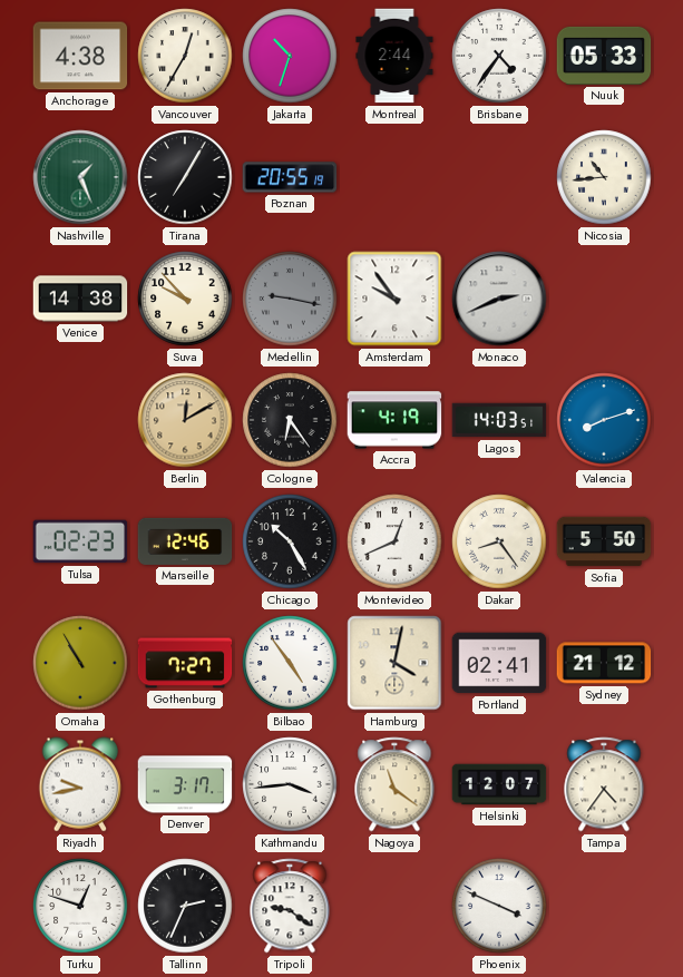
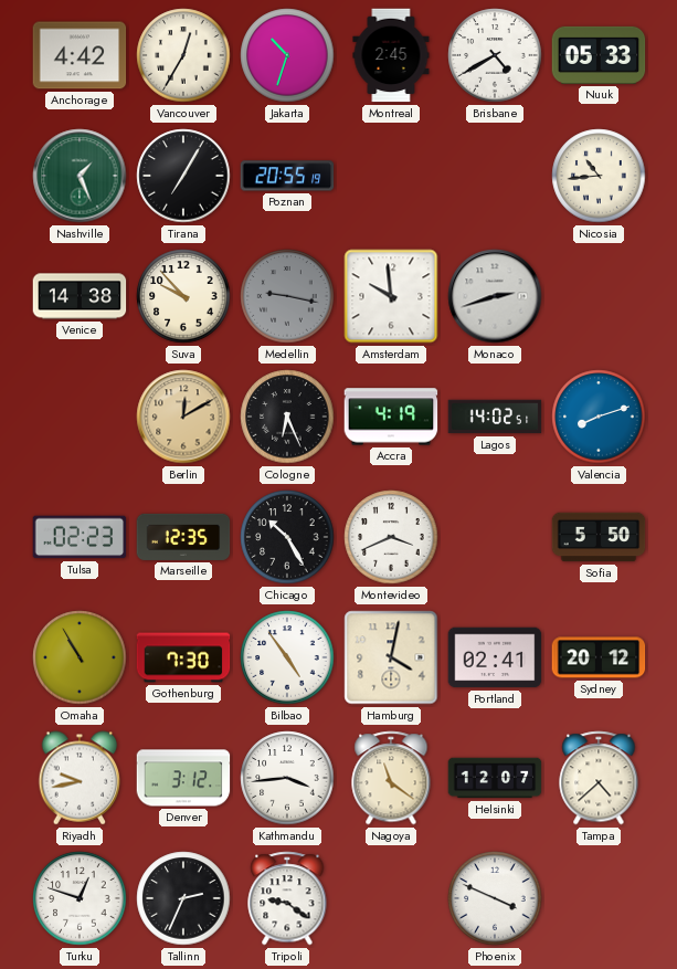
Anchorage: 4:38 -> 4:42 (80, 55)
Montreal: 2:44 -> 2:45 (391, 55)
Brisbane: 4:36 -> 4:40 (495, 55)
Amsterdam: 9:54 -> 9:59 (391, 296)
Monaco: 2:41 -> 2:42 (495, 296)
Cologne: 6:24 -> 6:26 (287, 417)
Lagos: 14:03 -> 14:02 (495, 417)
Marseille: 12:46 -> 12:35 (183, 537)
Montevideo: 12:41 -> 3:41 (391, 537)
Dakar: 8:24 -> none (499, 541)
Gothenburg: 7:27 -> 7:30 (183, 657)
Sydney: 21:12 -> 20:12 (599, 657)
Denver: 3:17 -> 3:12 (183, 778)
Tampa: 4:36 -> 4:38 (599, 778)
